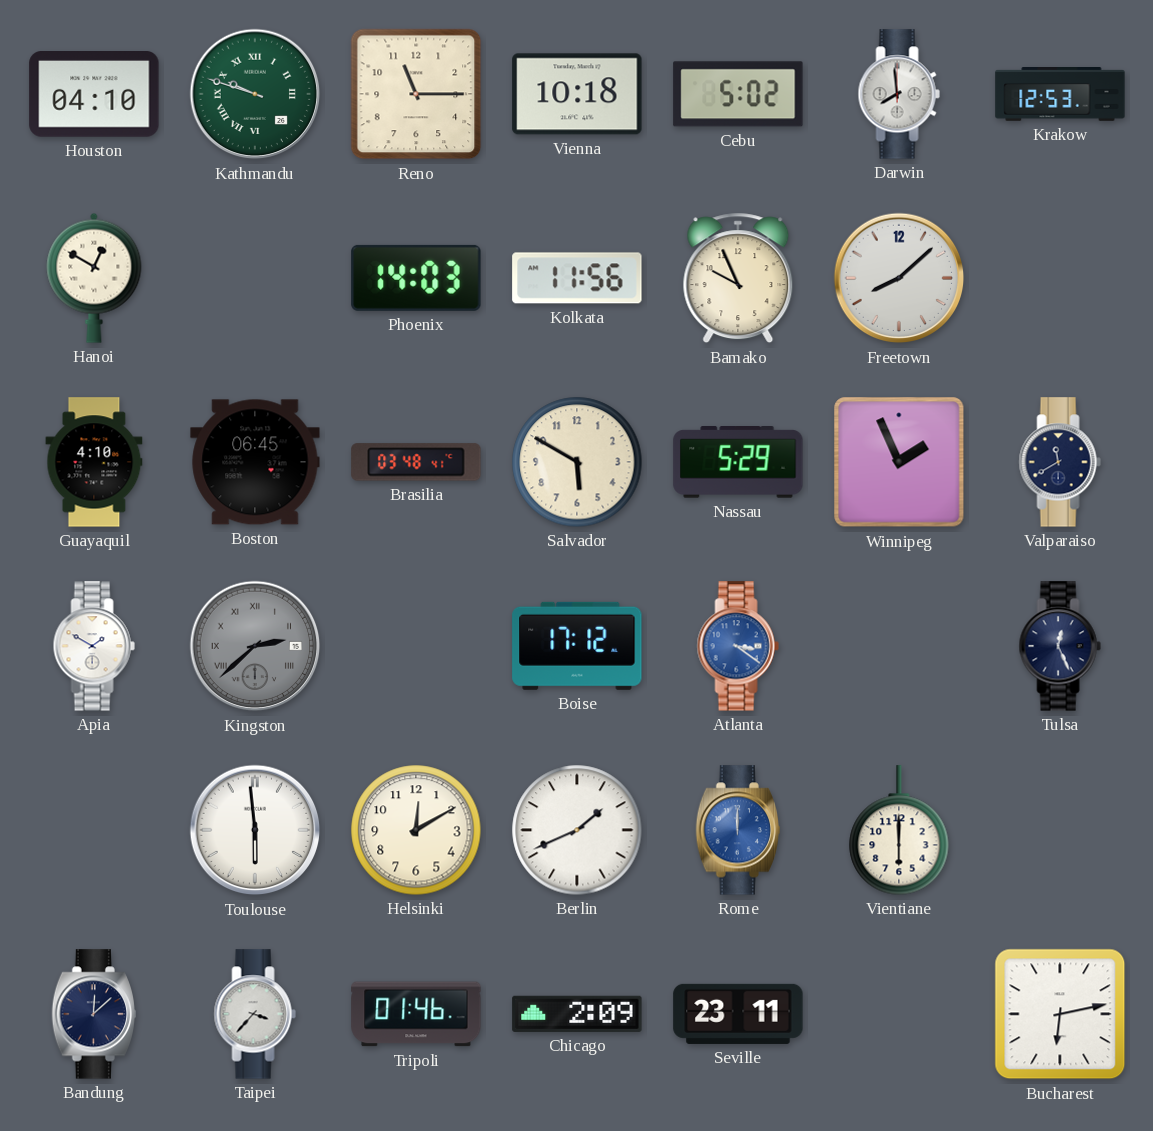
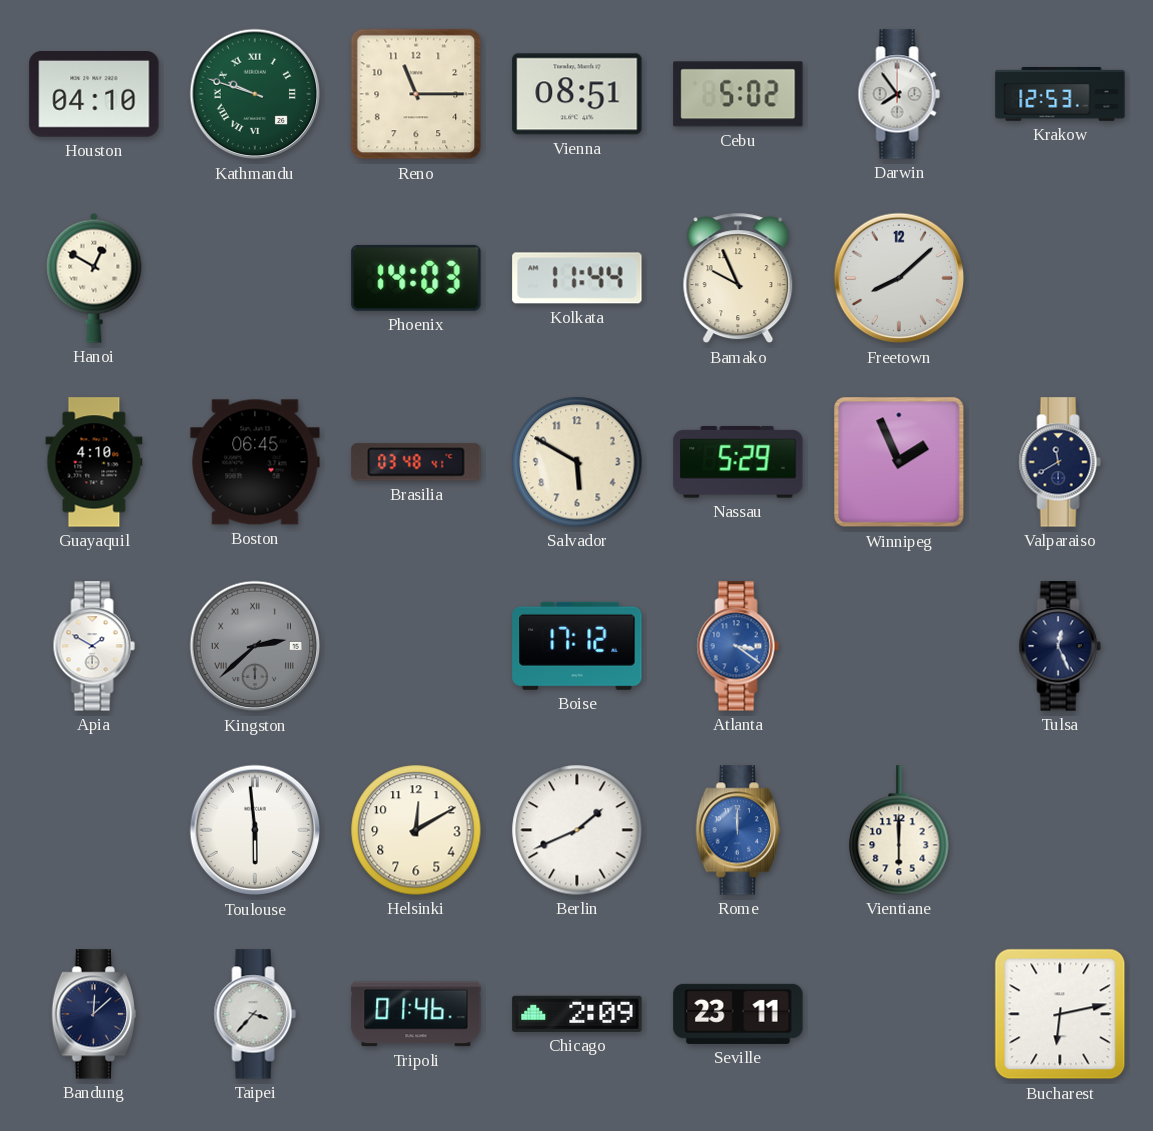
Vienna: 10:18 -> 08:51 (577, 94)
Darwin: 7:59 -> 7:54 (899, 94)
Kolkata: 11:56 -> 11:44 (577, 278)
